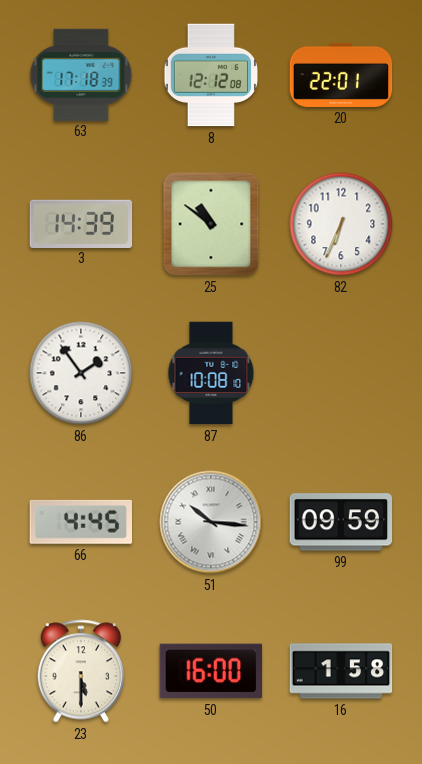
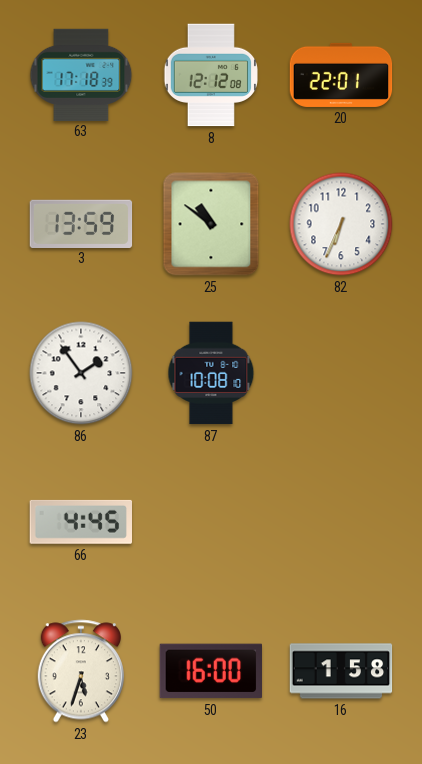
3: 14:39 -> 13:59 (81, 223)
51: 10:16 -> none (211, 522)
99: 09:59 -> none (341, 522)
23: 5:30 -> 5:33 (81, 671)
